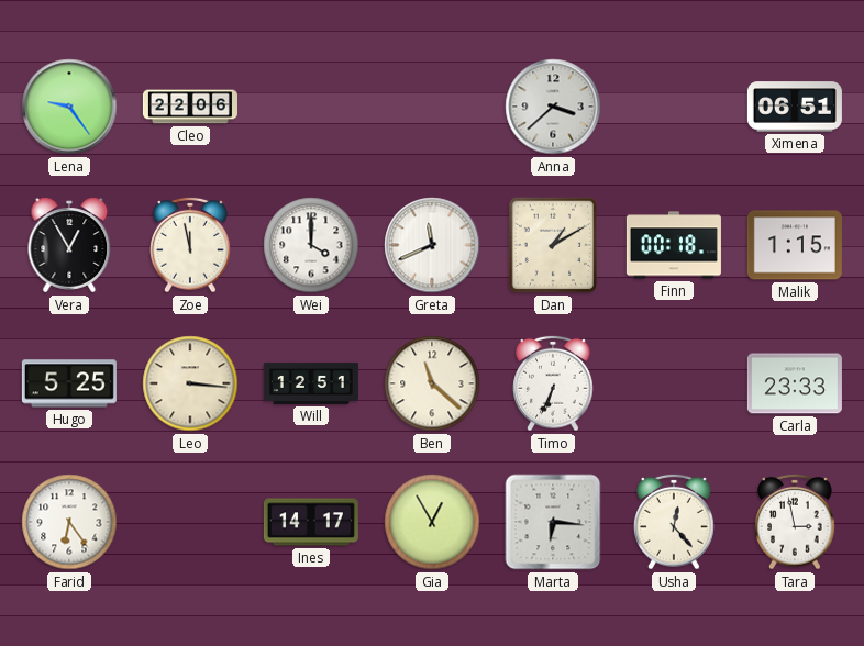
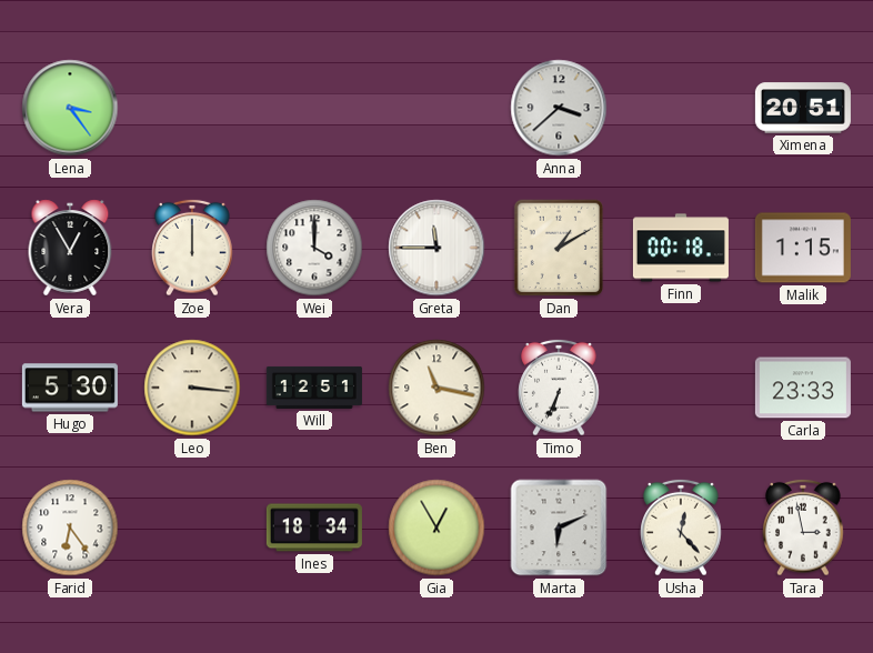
Lena: 9:24 -> 3:24 (70, 108)
Cleo: 22:06 -> none (190, 107)
Ximena: 06:51 -> 20:51 (803, 108)
Zoe: 11:58 -> 12:00 (192, 248)
Greta: 11:41 -> 11:45 (436, 248)
Hugo: 5:25 -> 5:30 (70, 388)
Ben: 11:22 -> 11:17 (436, 388)
Ines: 14:17 -> 18:34 (314, 528)
Marta: 6:16 -> 6:11 (559, 528)
